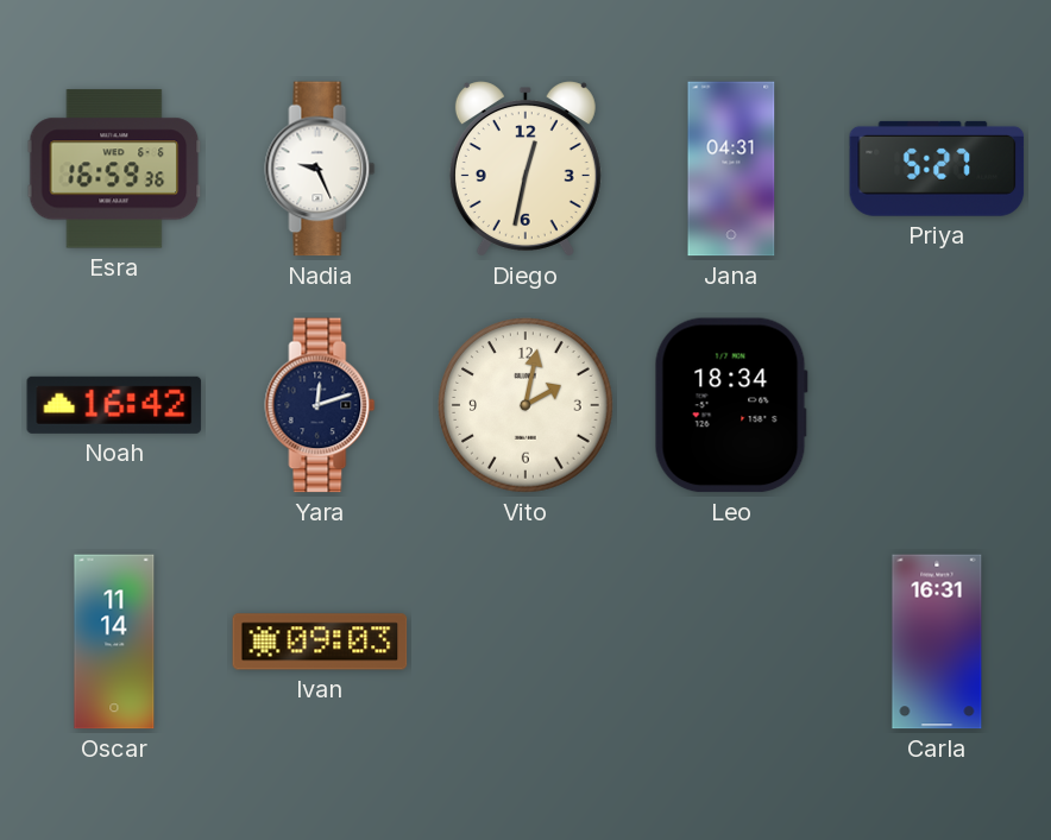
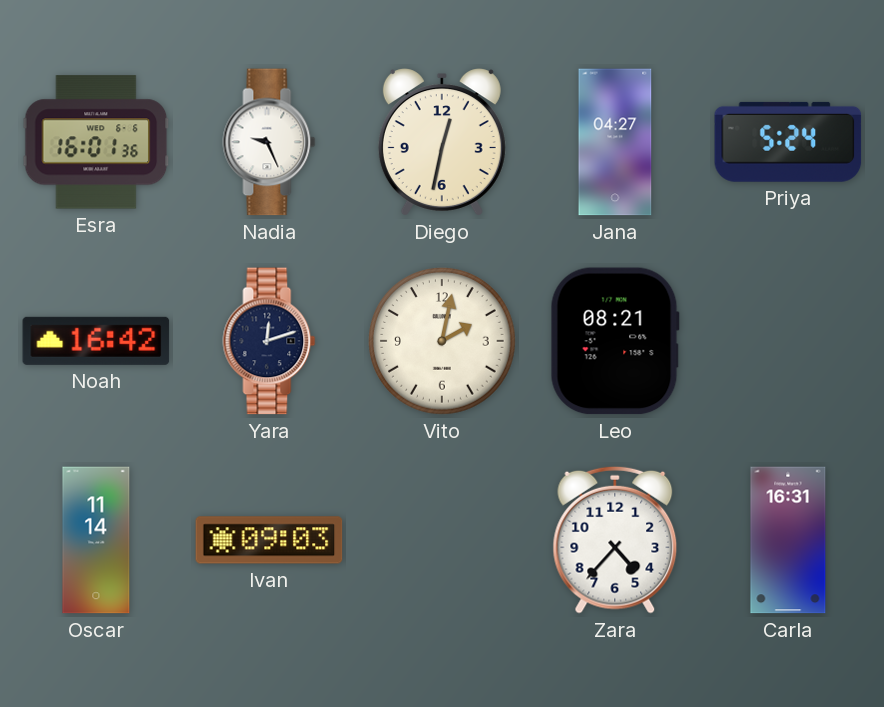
Esra: 16:59 -> 16:01 (96, 142)
Jana: 04:31 -> 04:27 (615, 142)
Priya: 5:27 -> 5:24 (788, 142)
Leo: 18:34 -> 08:21 (615, 341)
Zara: none -> 4:37 (615, 540)
